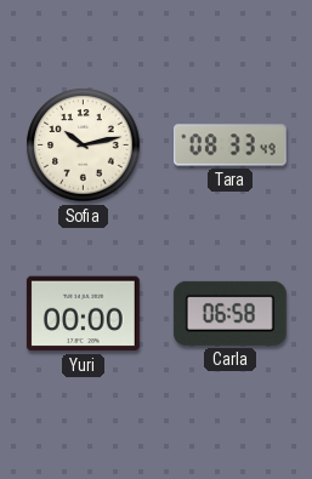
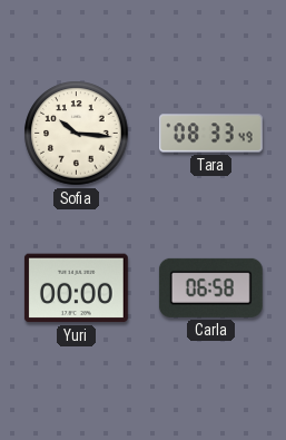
Sofia: 10:13 -> 10:16 (77, 134)
